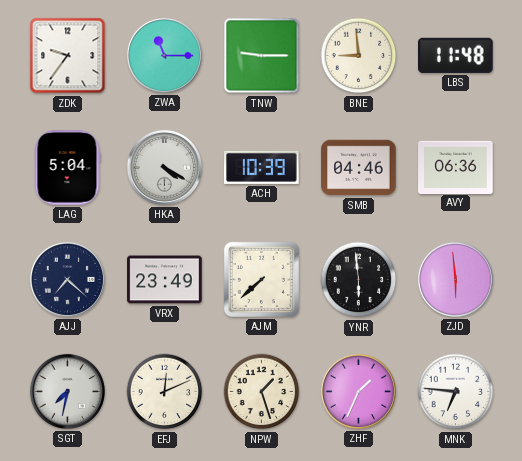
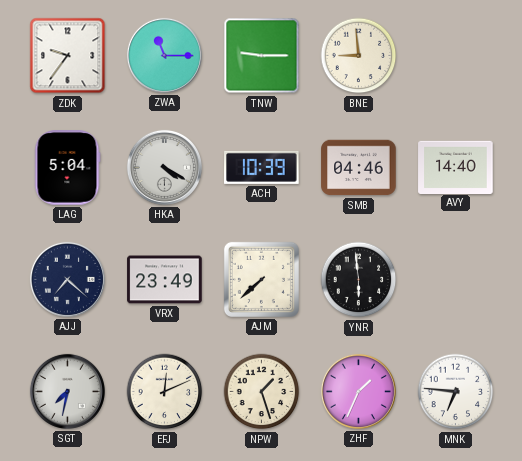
LBS: 11:48 -> none (456, 55)
AVY: 06:36 -> 14:40 (456, 167)
ZJD: 5:59 -> none (455, 279)
